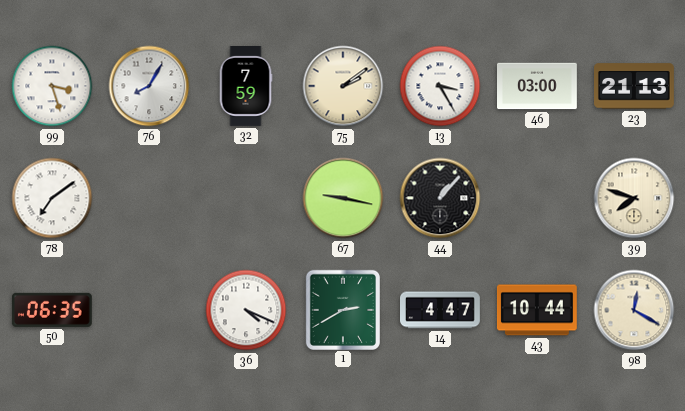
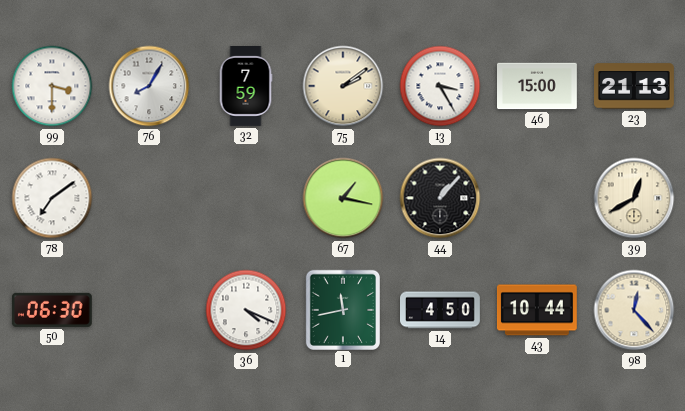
99: 3:27 -> 3:30 (52, 86)
46: 03:00 -> 15:00 (538, 86)
67: 9:17 -> 1:17 (343, 198)
39: 7:48 -> 12:40 (634, 198)
50: 06:35 -> 06:30 (52, 310)
1: 2:40 -> 11:43 (343, 309)
14: 4:47 -> 4:50 (441, 310)
98: 12:20 -> 12:23 (634, 310)
